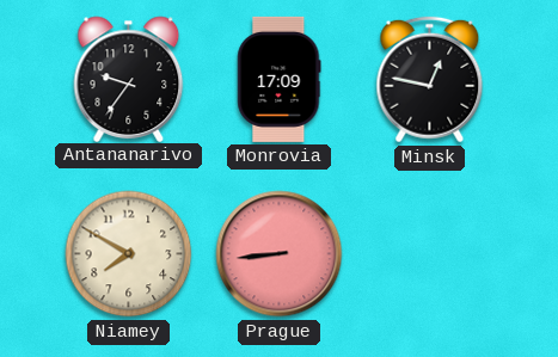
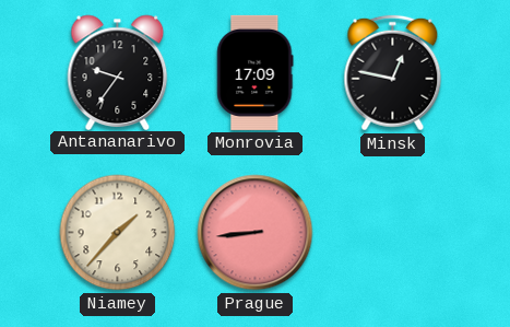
Niamey: 7:50 -> 1:37 (118, 233)
